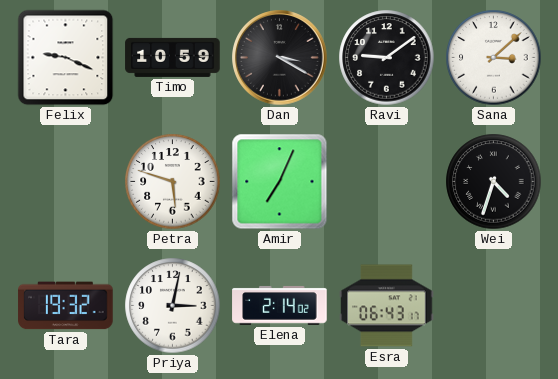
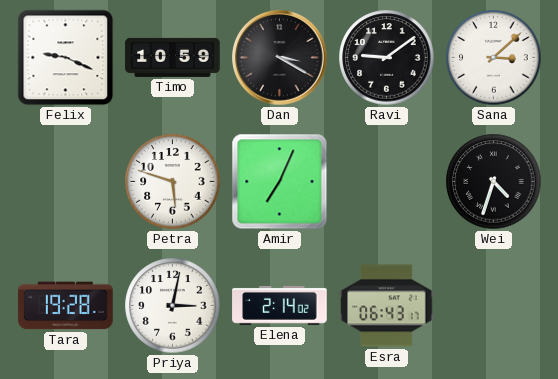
Tara: 19:32 -> 19:28 (66, 306)
